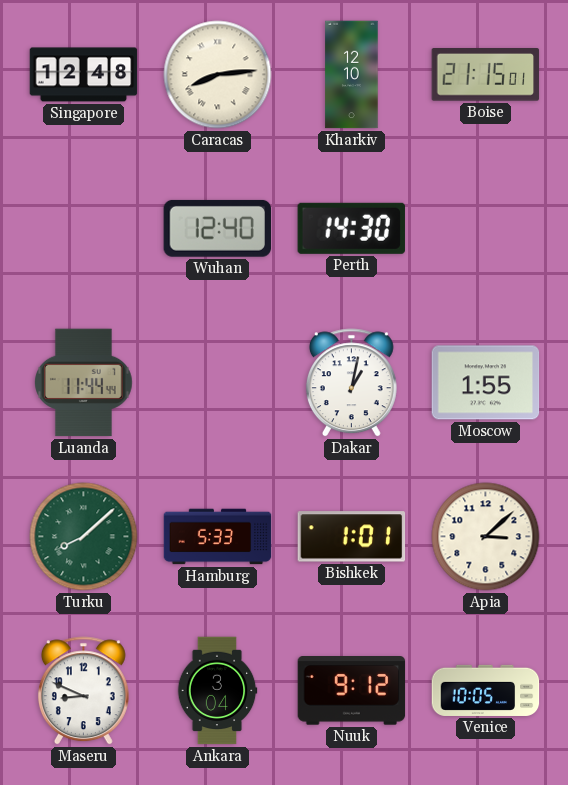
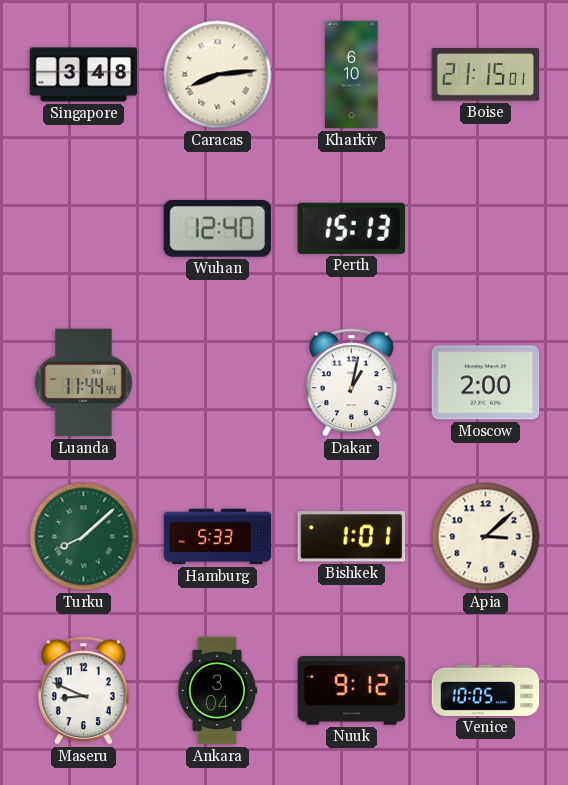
Singapore: 12:48 -> 3:48 (84, 75)
Kharkiv: 12:10 -> 6:10 (352, 75)
Perth: 14:30 -> 15:13 (351, 228)
Moscow: 1:55 -> 2:00 (486, 383)
